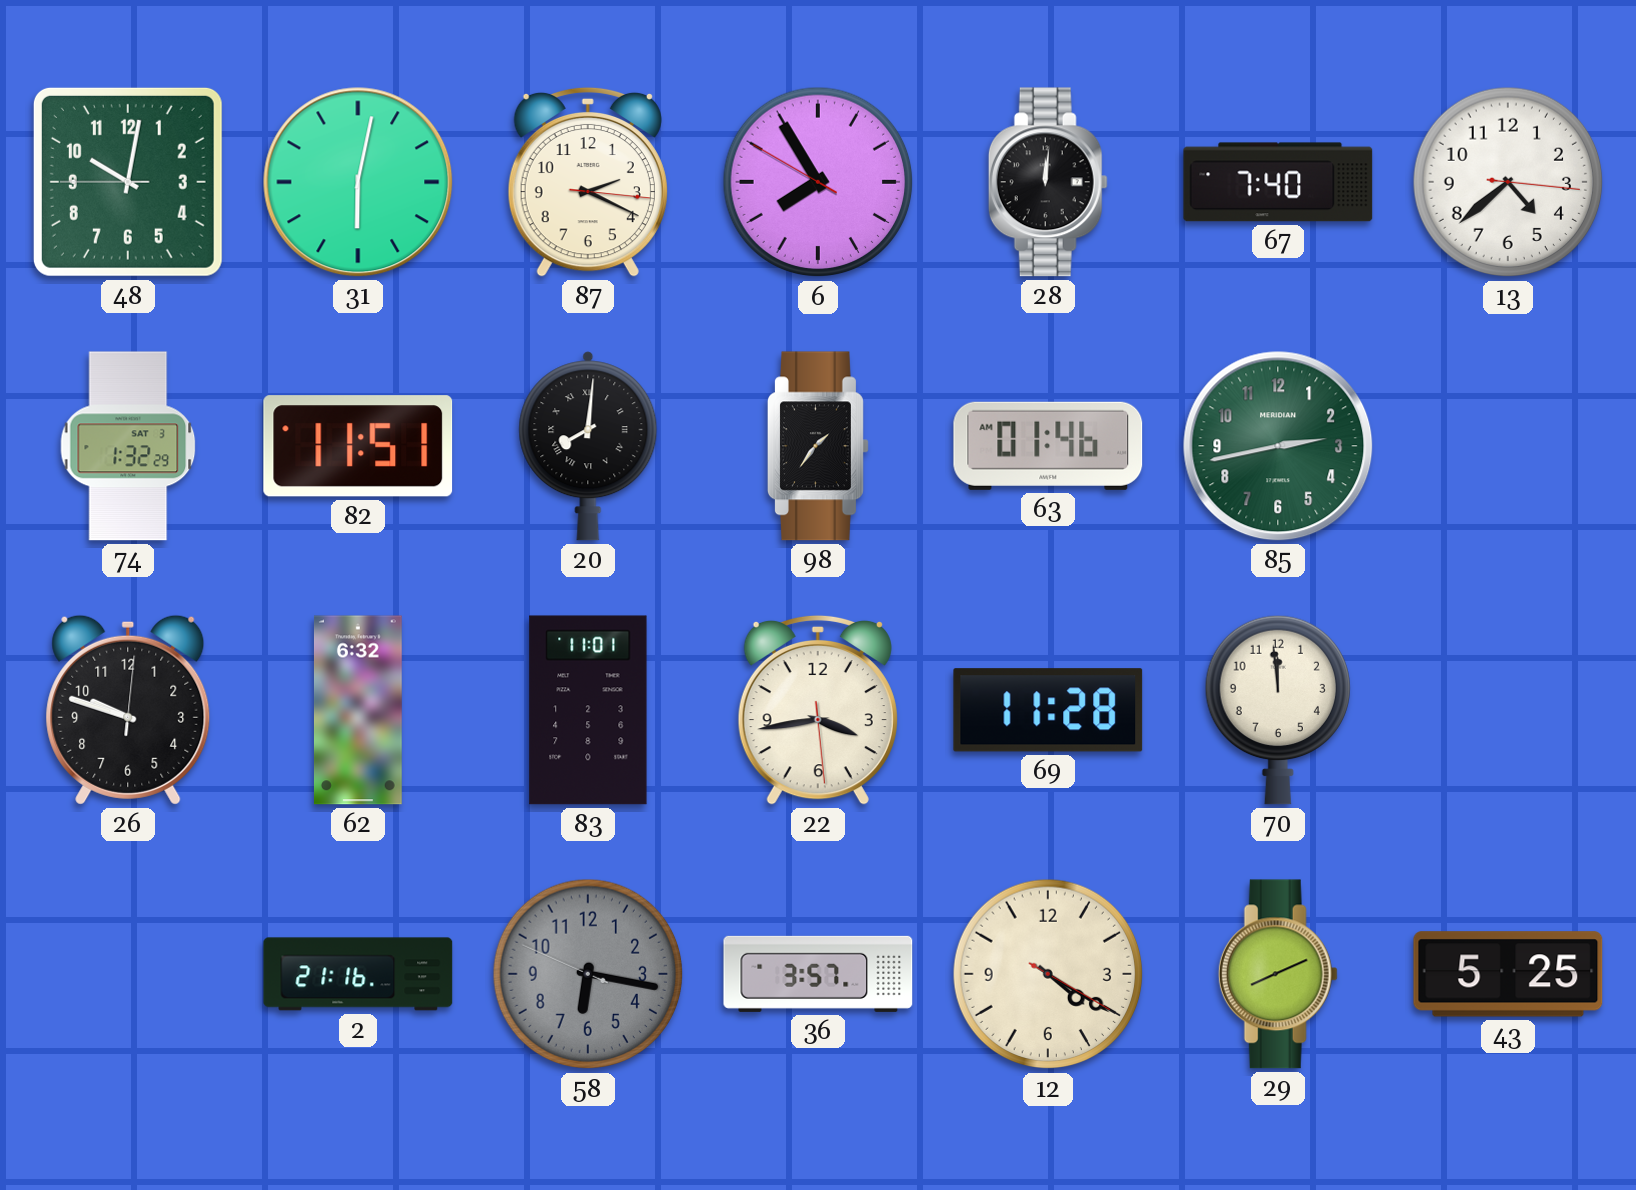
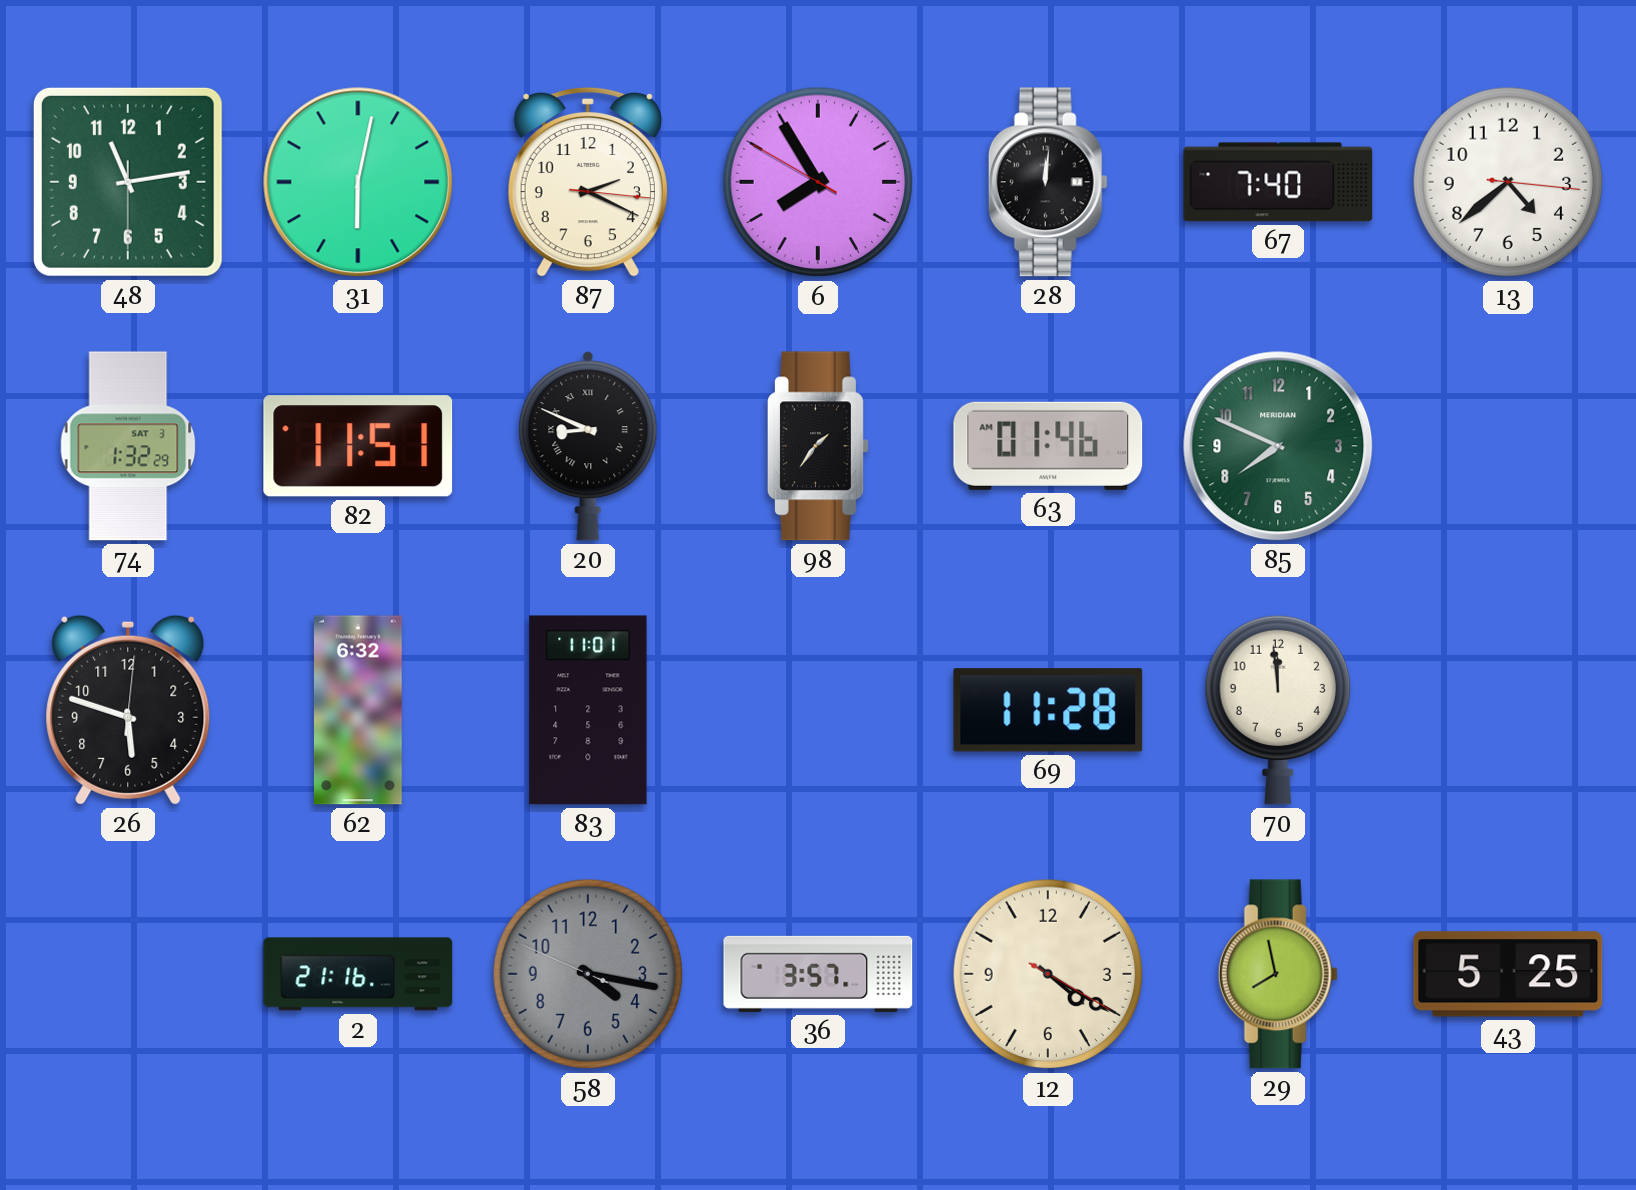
48: 10:01 -> 11:13 (128, 182)
20: 8:01 -> 8:49 (588, 446)
85: 2:43 -> 7:49 (1278, 446)
26: 9:48 -> 5:48 (128, 710)
22: 3:43 -> none (818, 710)
58: 6:16 -> 4:16 (588, 974)
29: 8:11 -> 7:58 (1278, 974)
